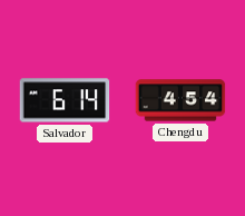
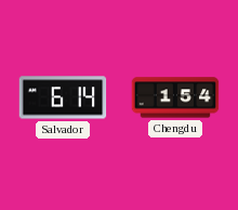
Chengdu: 4:54 -> 1:54 (175, 97)
